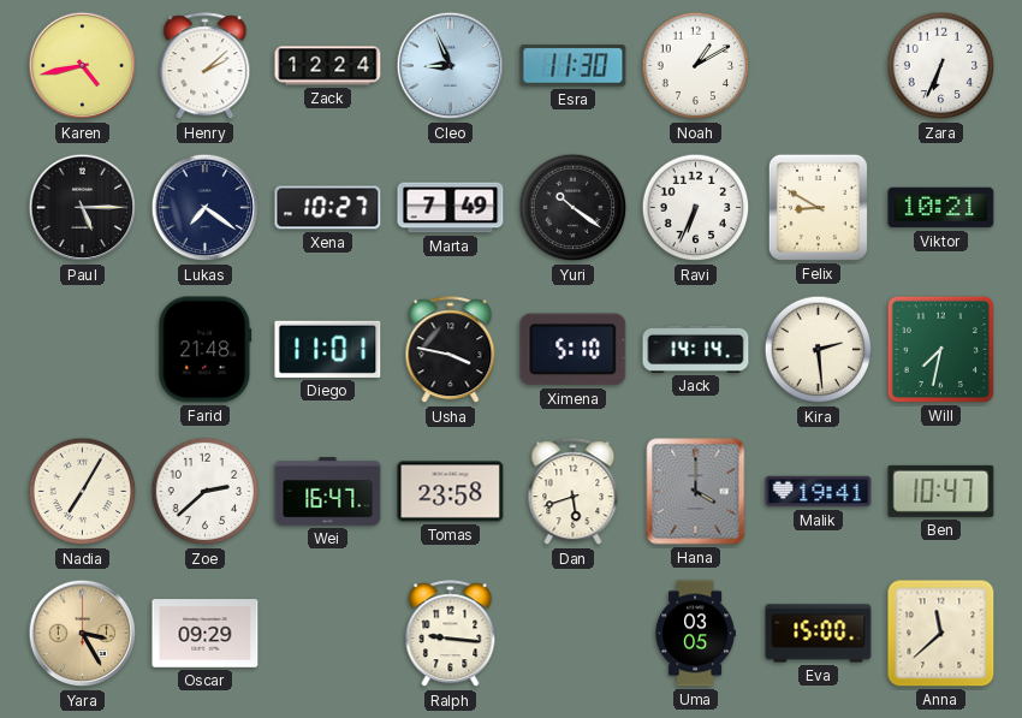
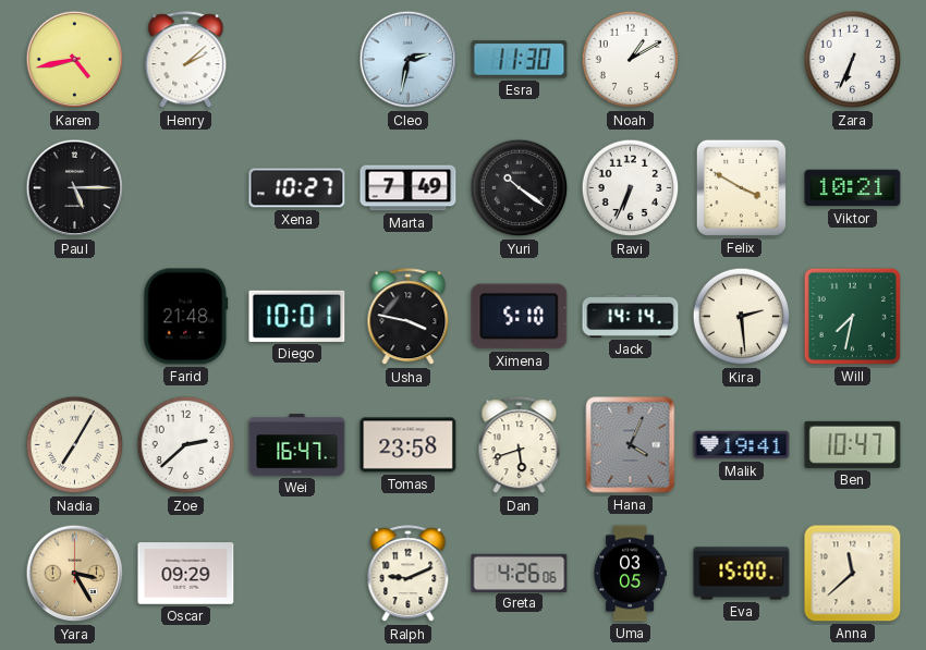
Zack: 12:24 -> none (328, 66)
Cleo: 8:56 -> 2:32 (409, 60)
Lukas: 7:21 -> none (206, 208)
Felix: 8:50 -> 3:50 (741, 187)
Diego: 11:01 -> 10:01 (297, 316)
Hana: 4:00 -> 4:04 (631, 445)
Ralph: 9:16 -> 9:11 (409, 574)
Greta: none -> 4:26 (520, 573)
